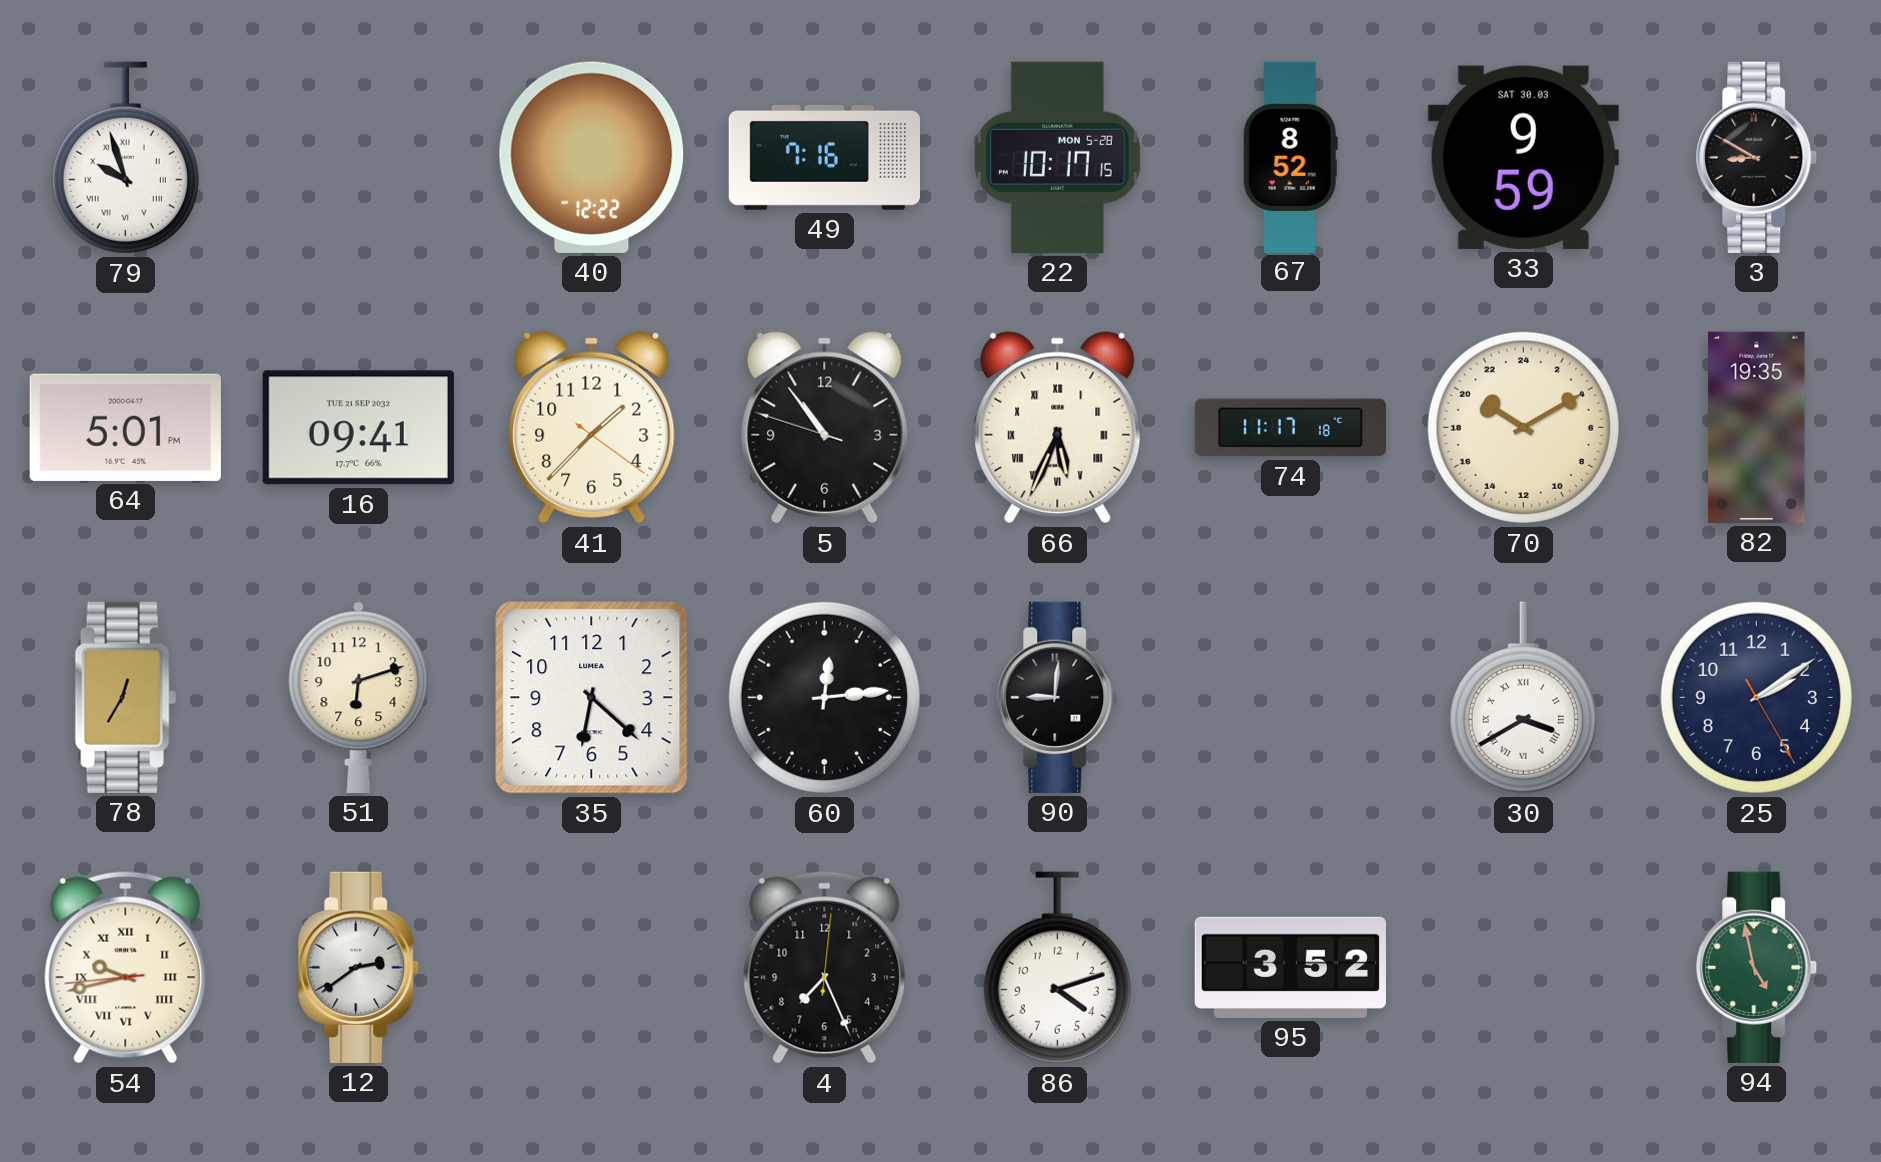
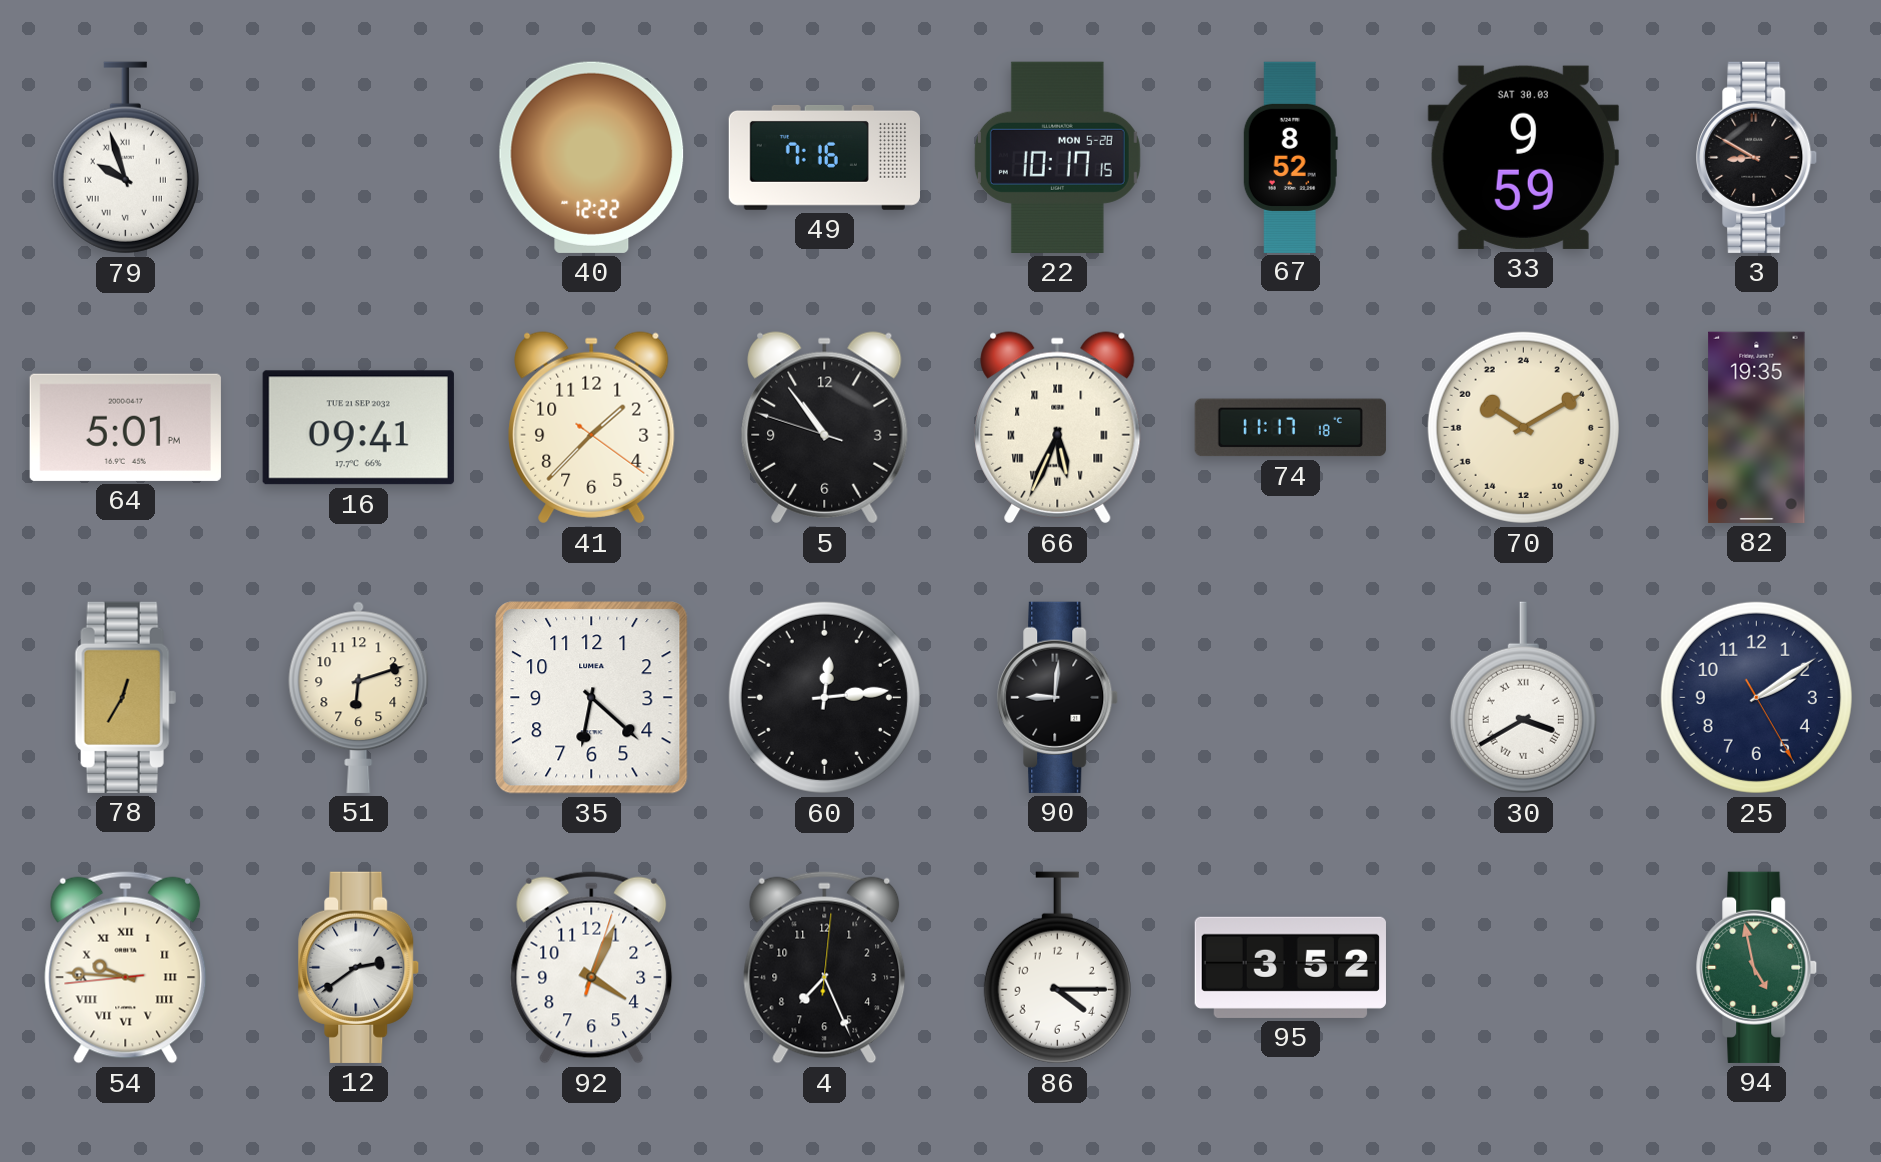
54: 9:42 -> 9:45 (126, 967)
92: none -> 4:04 (592, 967)
86: 4:12 -> 4:15 (1057, 968)
